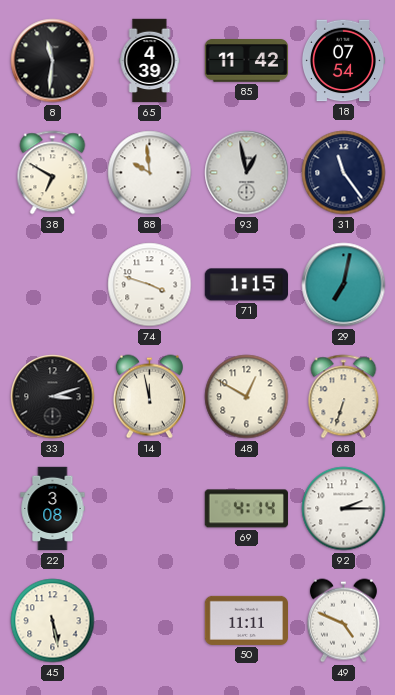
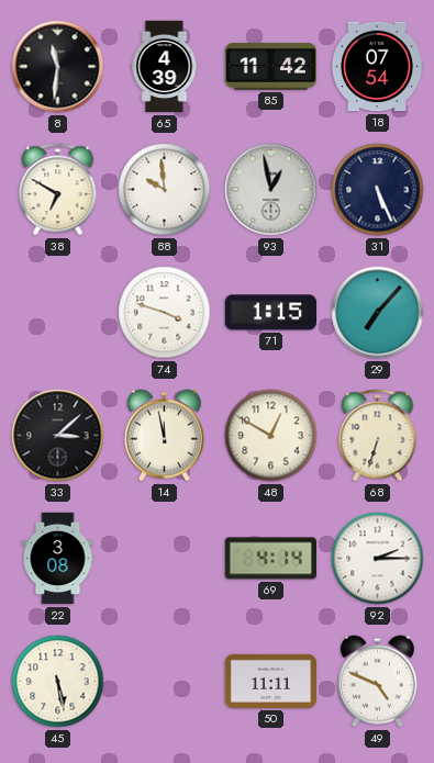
31: 11:24 -> 5:26 (378, 190)
29: 7:02 -> 7:07 (378, 313)
33: 3:12 -> 3:08 (58, 436)
